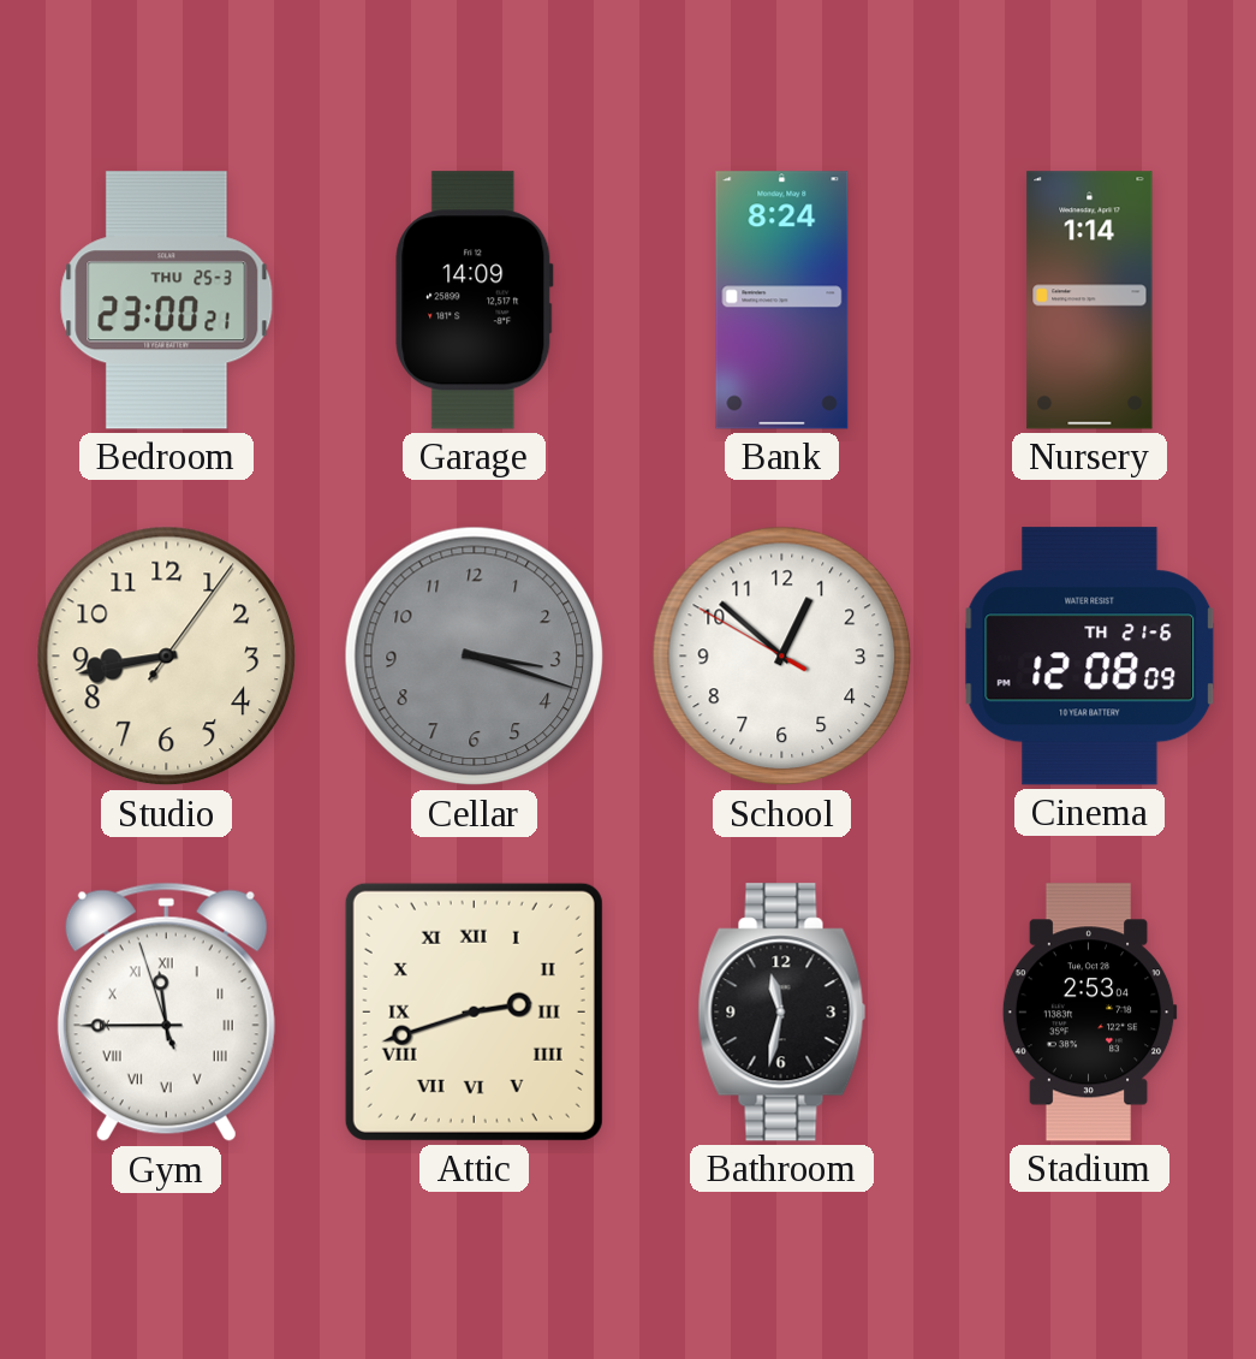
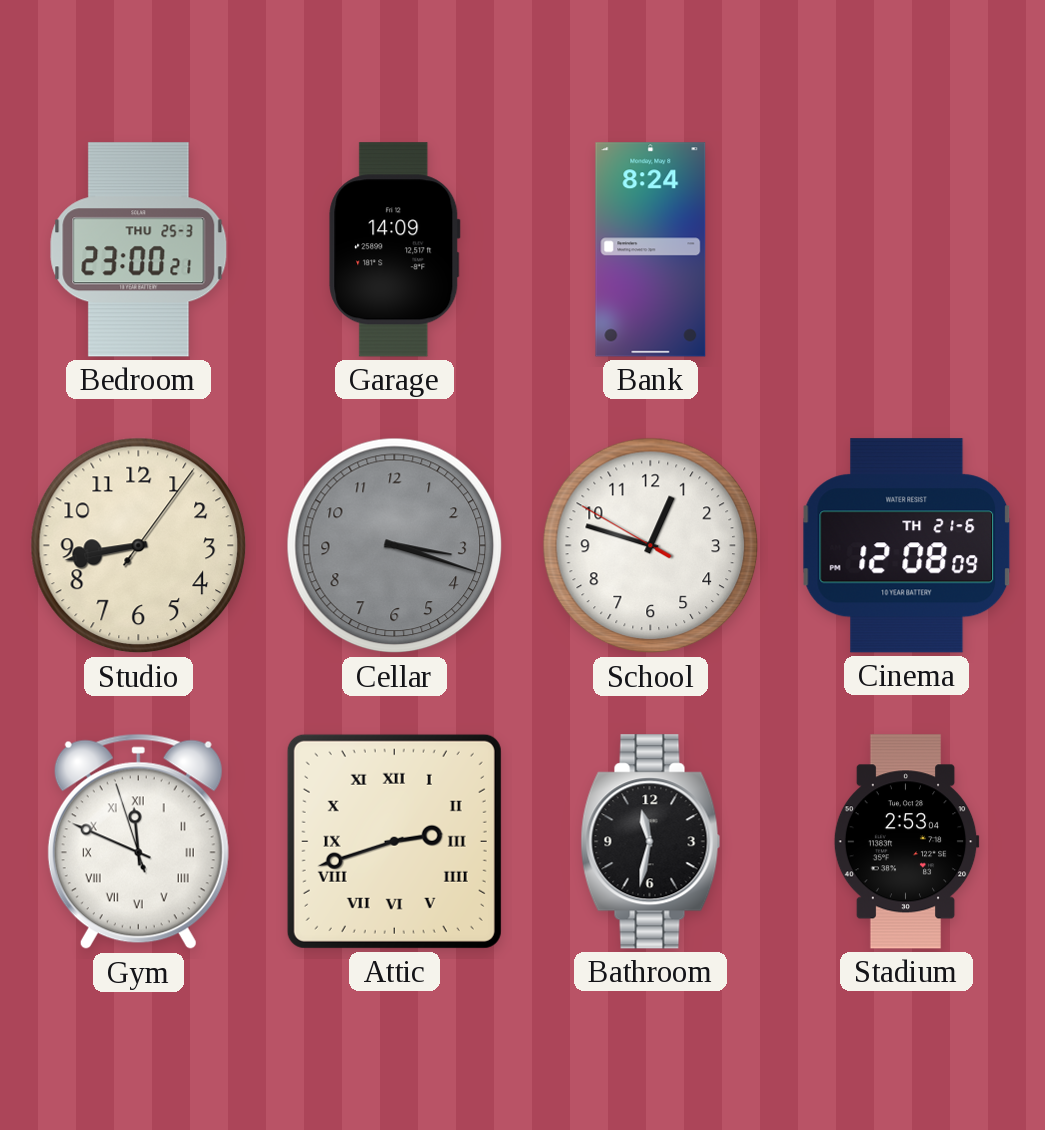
Nursery: 1:14 -> none (1090, 301)
School: 12:51 -> 12:47 (651, 546)
Gym: 11:44 -> 11:48 (138, 842)
